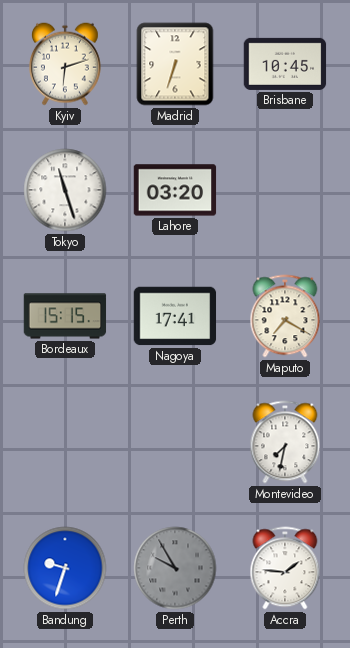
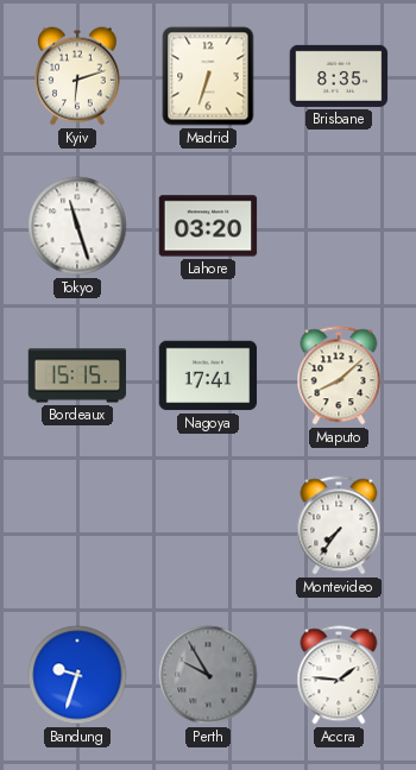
Brisbane: 10:45 -> 8:35 (339, 76)
Maputo: 7:20 -> 8:08 (339, 375)
Montevideo: 7:32 -> 7:36 (339, 525)
